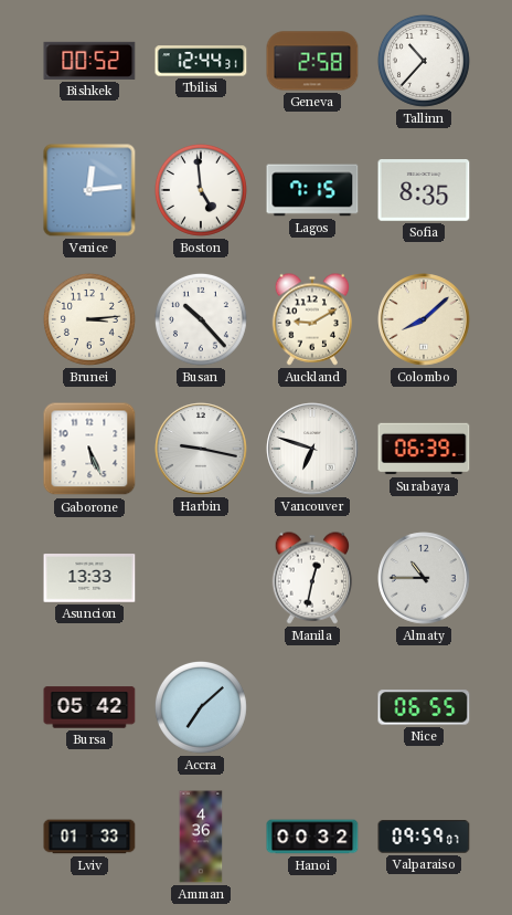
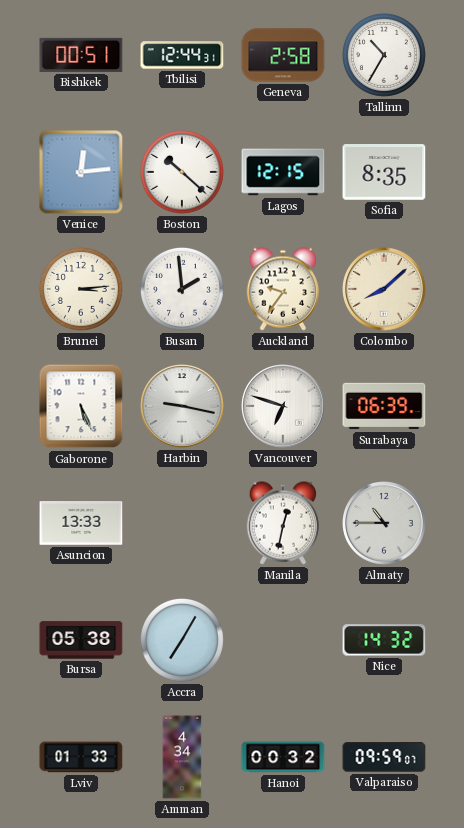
Bishkek: 00:52 -> 00:51 (81, 55)
Tallinn: 10:37 -> 10:35 (384, 55)
Boston: 4:59 -> 10:22 (182, 172)
Lagos: 7:15 -> 12:15 (283, 172)
Busan: 10:23 -> 1:59 (182, 289)
Auckland: 9:10 -> 9:36 (283, 289)
Bursa: 05:42 -> 05:38 (81, 640)
Accra: 7:08 -> 7:05 (182, 640)
Nice: 06:55 -> 14:32 (384, 640)
Amman: 4:36 -> 4:34 (182, 757)
